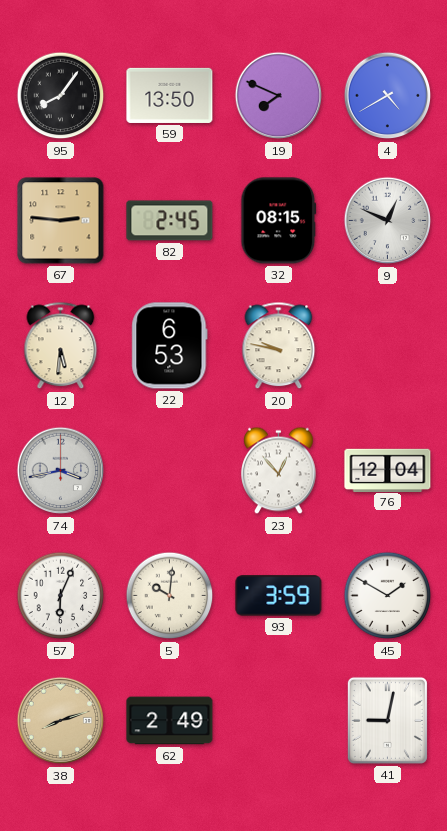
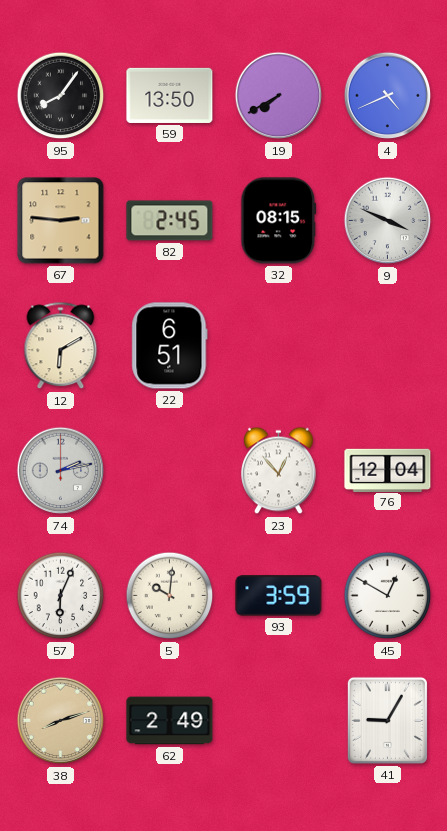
19: 7:49 -> 7:40 (279, 96)
4: 4:40 -> 4:41 (388, 96)
9: 12:49 -> 3:49 (388, 221)
12: 5:31 -> 6:10 (61, 346)
22: 6:53 -> 6:51 (170, 346)
20: 9:47 -> none (279, 346)
74: 3:43 -> 2:13 (61, 471)
45: 1:50 -> 12:50 (388, 596)
41: 9:02 -> 9:05 (387, 720)
